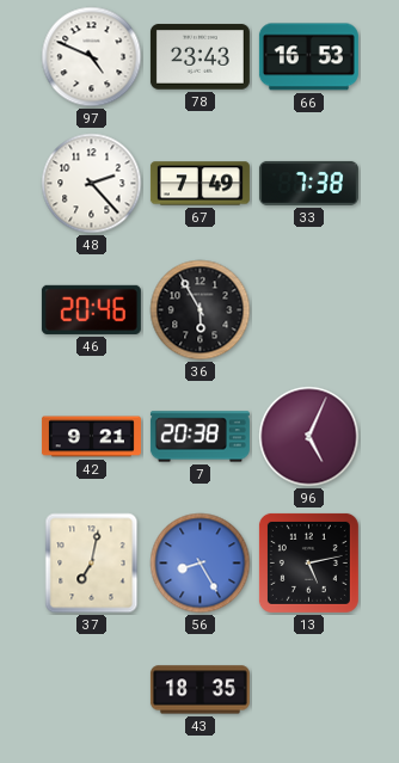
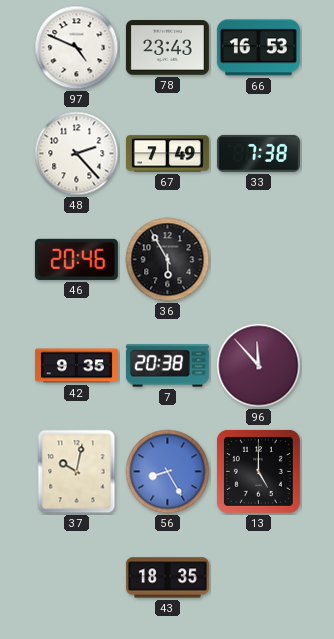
42: 9:21 -> 9:35 (76, 366)
96: 5:04 -> 11:53 (259, 366)
37: 7:02 -> 10:02 (77, 472)
13: 5:13 -> 5:00 (258, 471)
